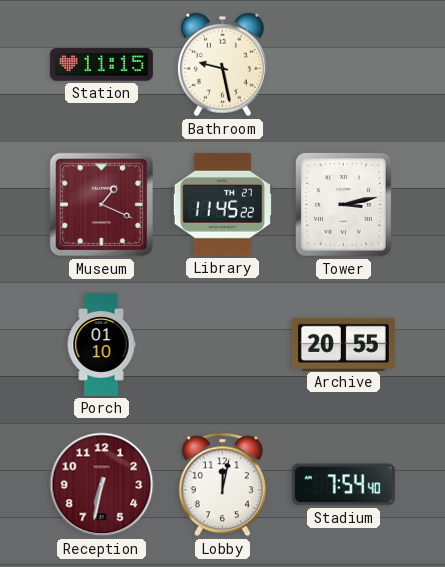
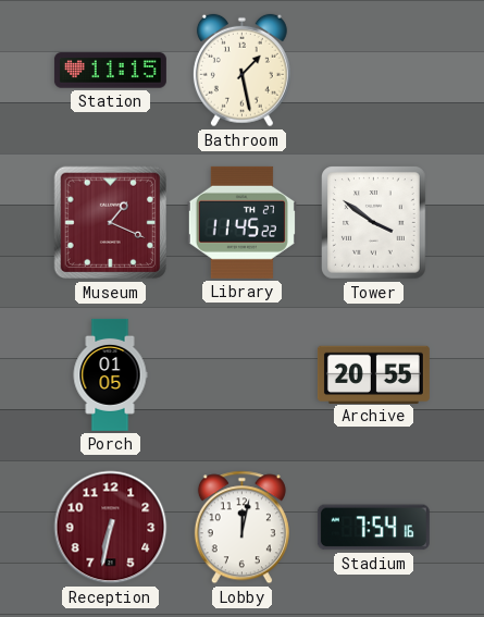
Bathroom: 9:28 -> 1:28 (241, 71)
Tower: 3:13 -> 3:51 (374, 223)
Porch: 01:10 -> 01:05 (110, 374)
Stadium: 7:54:40 -> 7:54:16 (373, 528)
